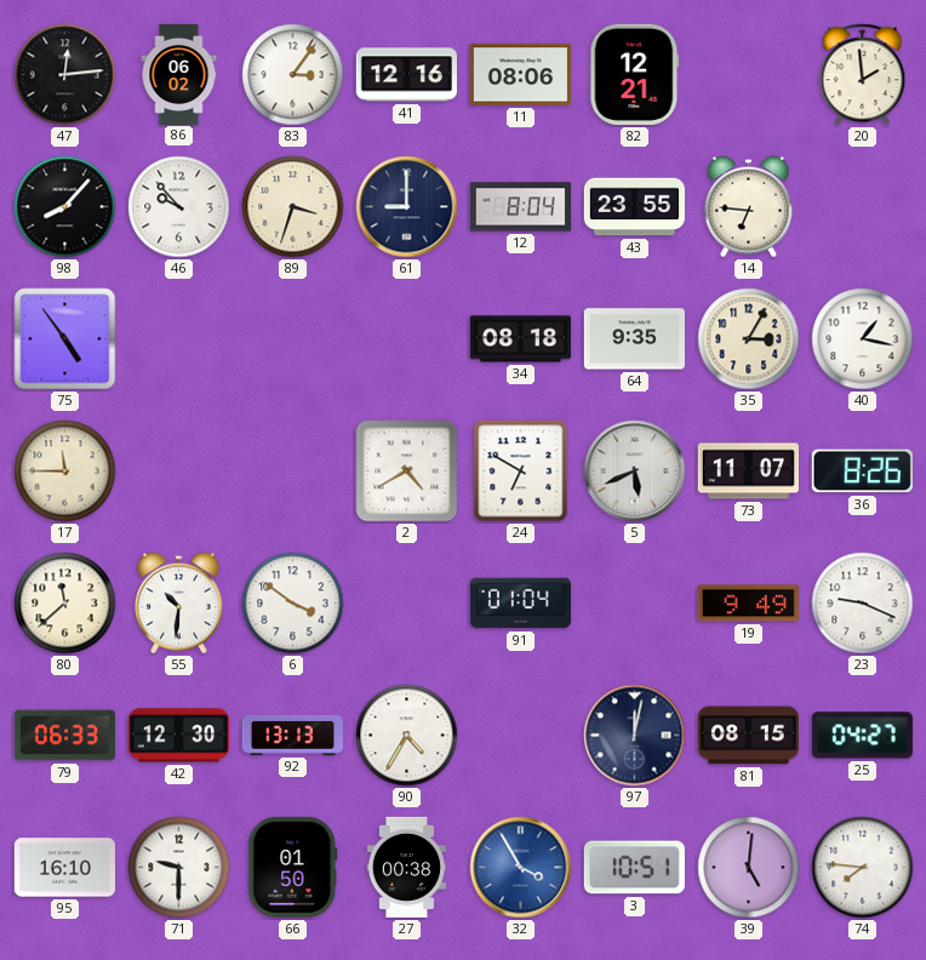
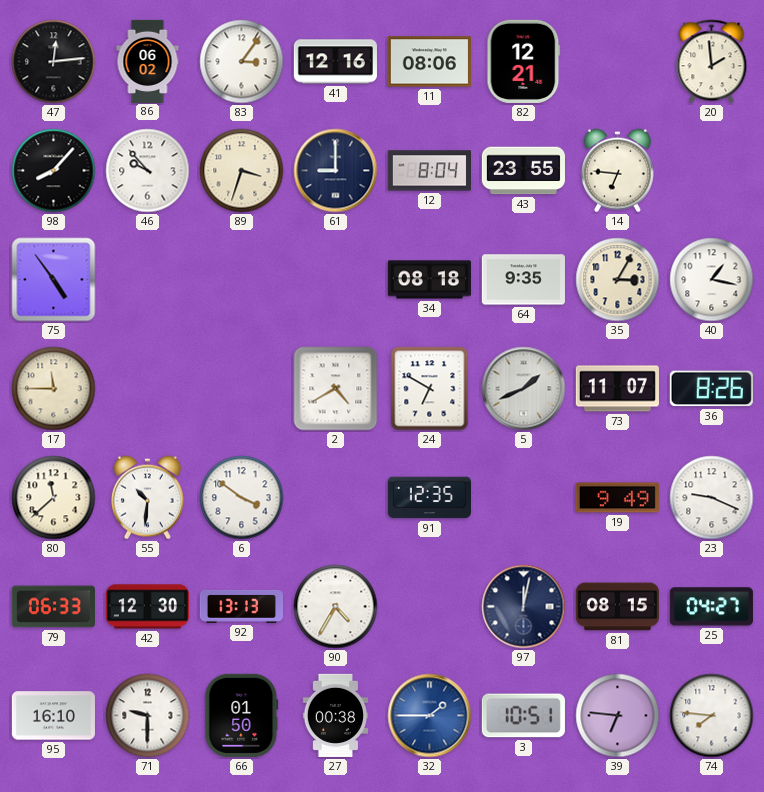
5: 5:41 -> 1:41 (524, 389)
91: 01:04 -> 12:35 (429, 498)
32: 3:55 -> 1:45 (430, 716)
39: 5:01 -> 6:46 (618, 716)
